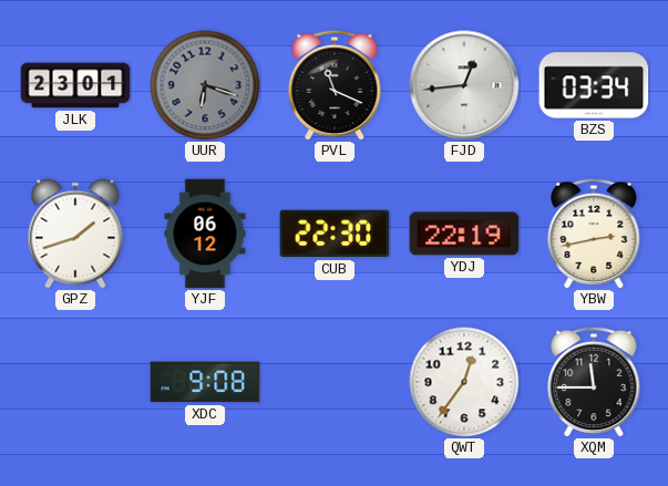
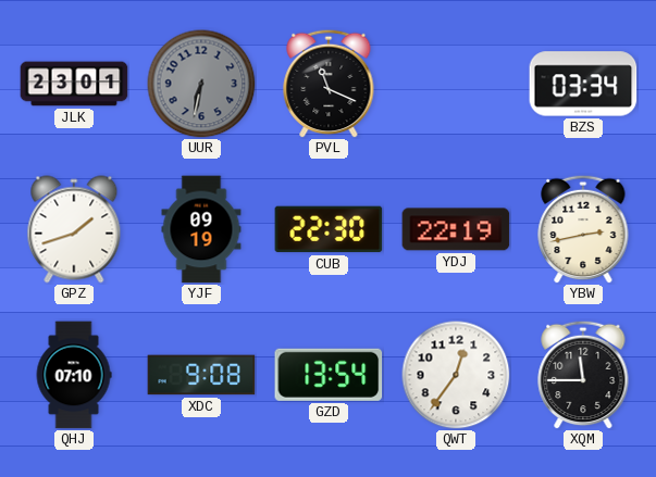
UUR: 6:18 -> 6:32 (201, 84)
FJD: 12:44 -> none (464, 85)
YJF: 06:12 -> 09:19 (201, 229)
QHJ: none -> 07:10 (74, 375)
GZD: none -> 13:54 (329, 375)
